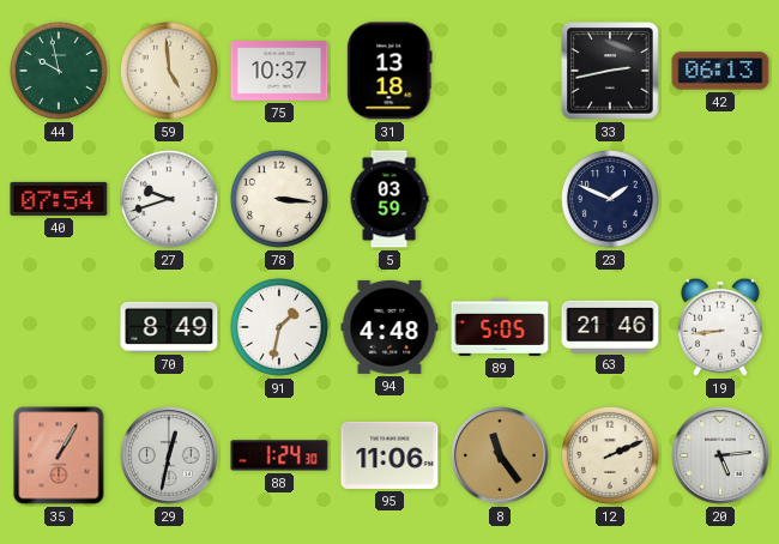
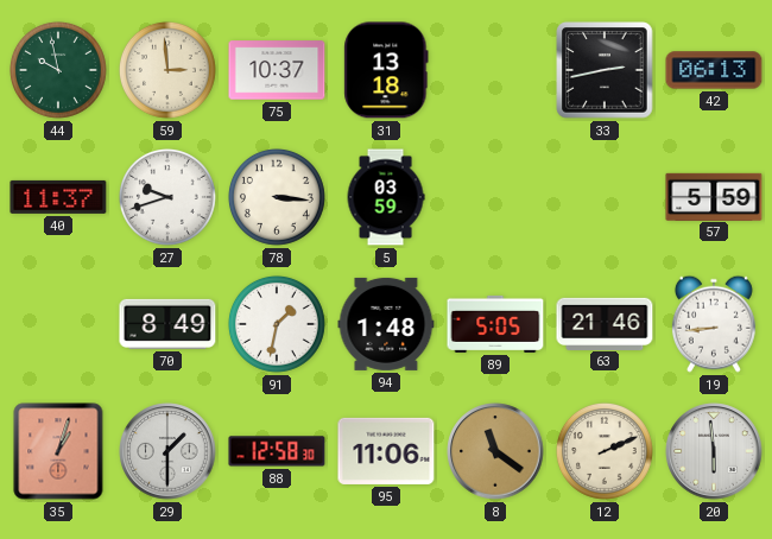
59: 4:59 -> 2:59 (167, 70)
40: 07:54 -> 11:37 (58, 197)
23: 1:49 -> none (610, 199)
57: none -> 5:59 (714, 196)
94: 4:48 -> 1:48 (386, 324)
35: 1:05 -> 1:03 (58, 451)
29: 12:32 -> 1:30 (167, 451)
88: 1:24 -> 12:58 (277, 451)
8: 11:24 -> 11:21 (495, 451)
20: 5:14 -> 5:59 (714, 451)
